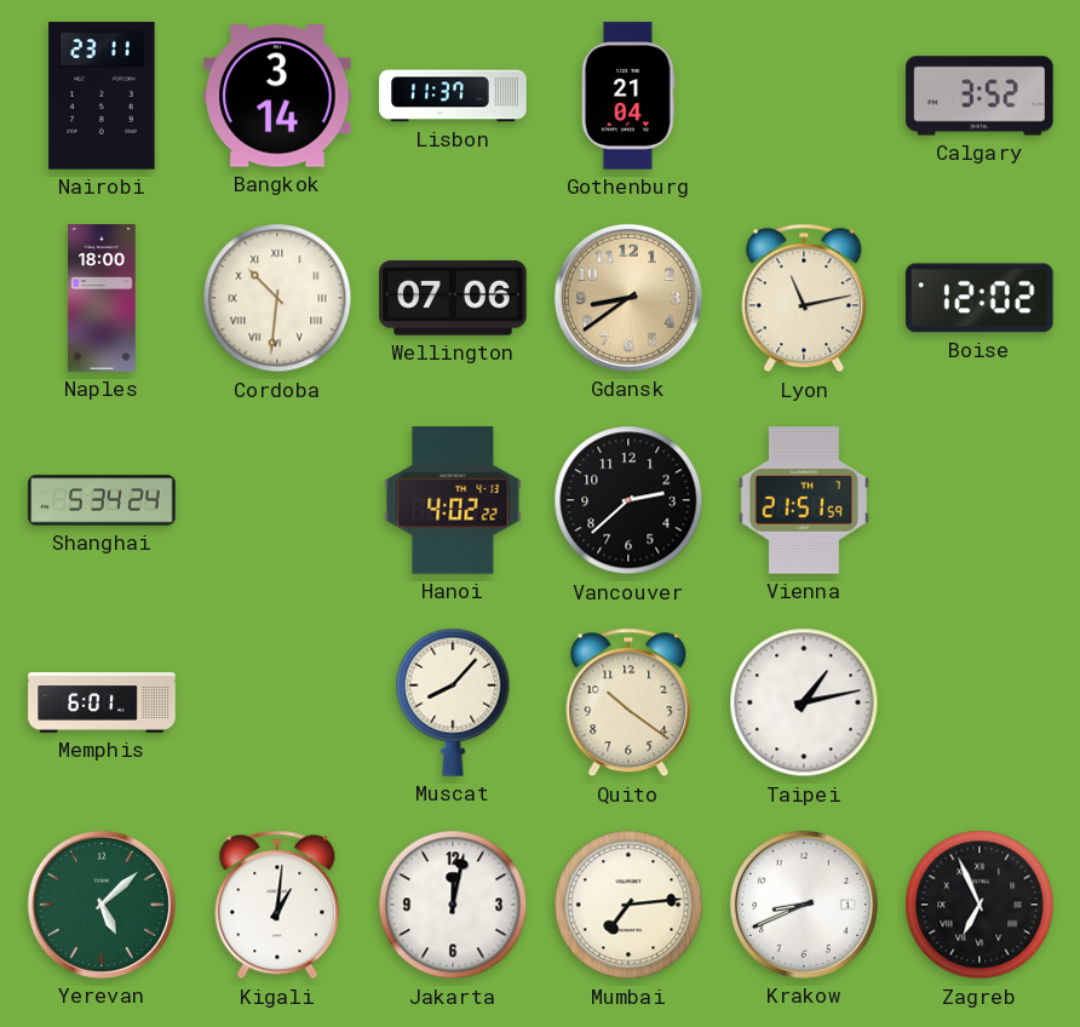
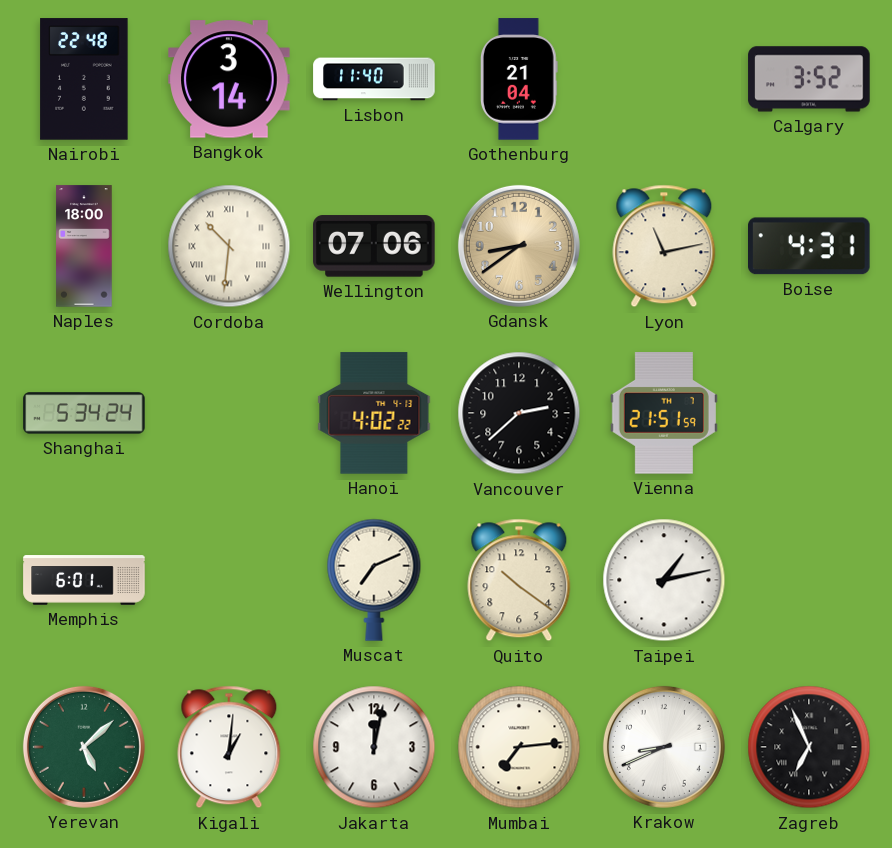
Nairobi: 23:11 -> 22:48 (84, 79)
Lisbon: 11:37 -> 11:40 (374, 79)
Boise: 12:02 -> 4:31 (810, 246)
Muscat: 8:07 -> 7:11 (374, 580)
